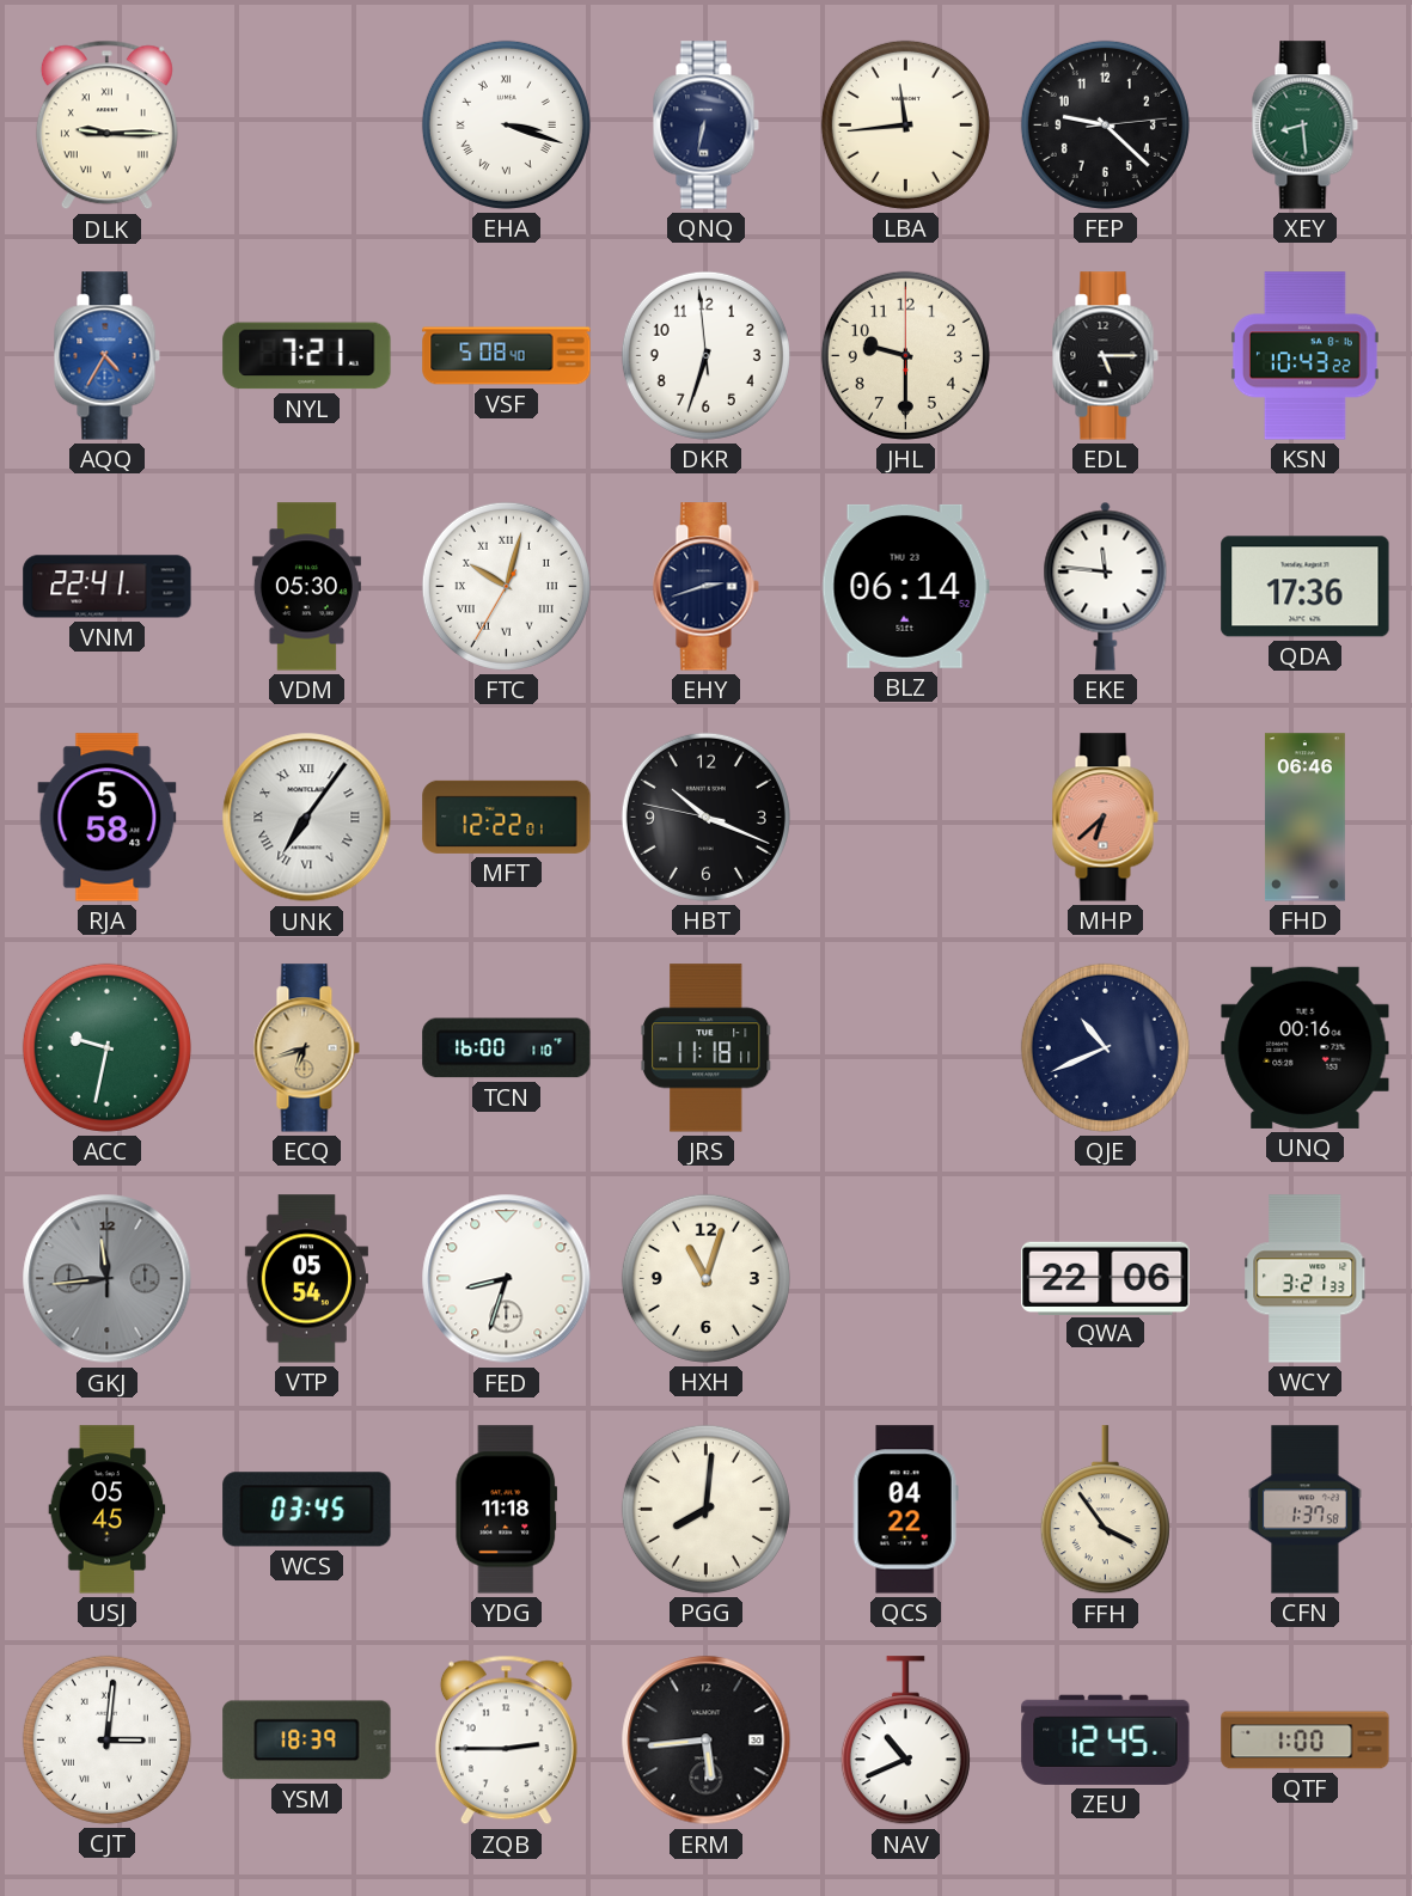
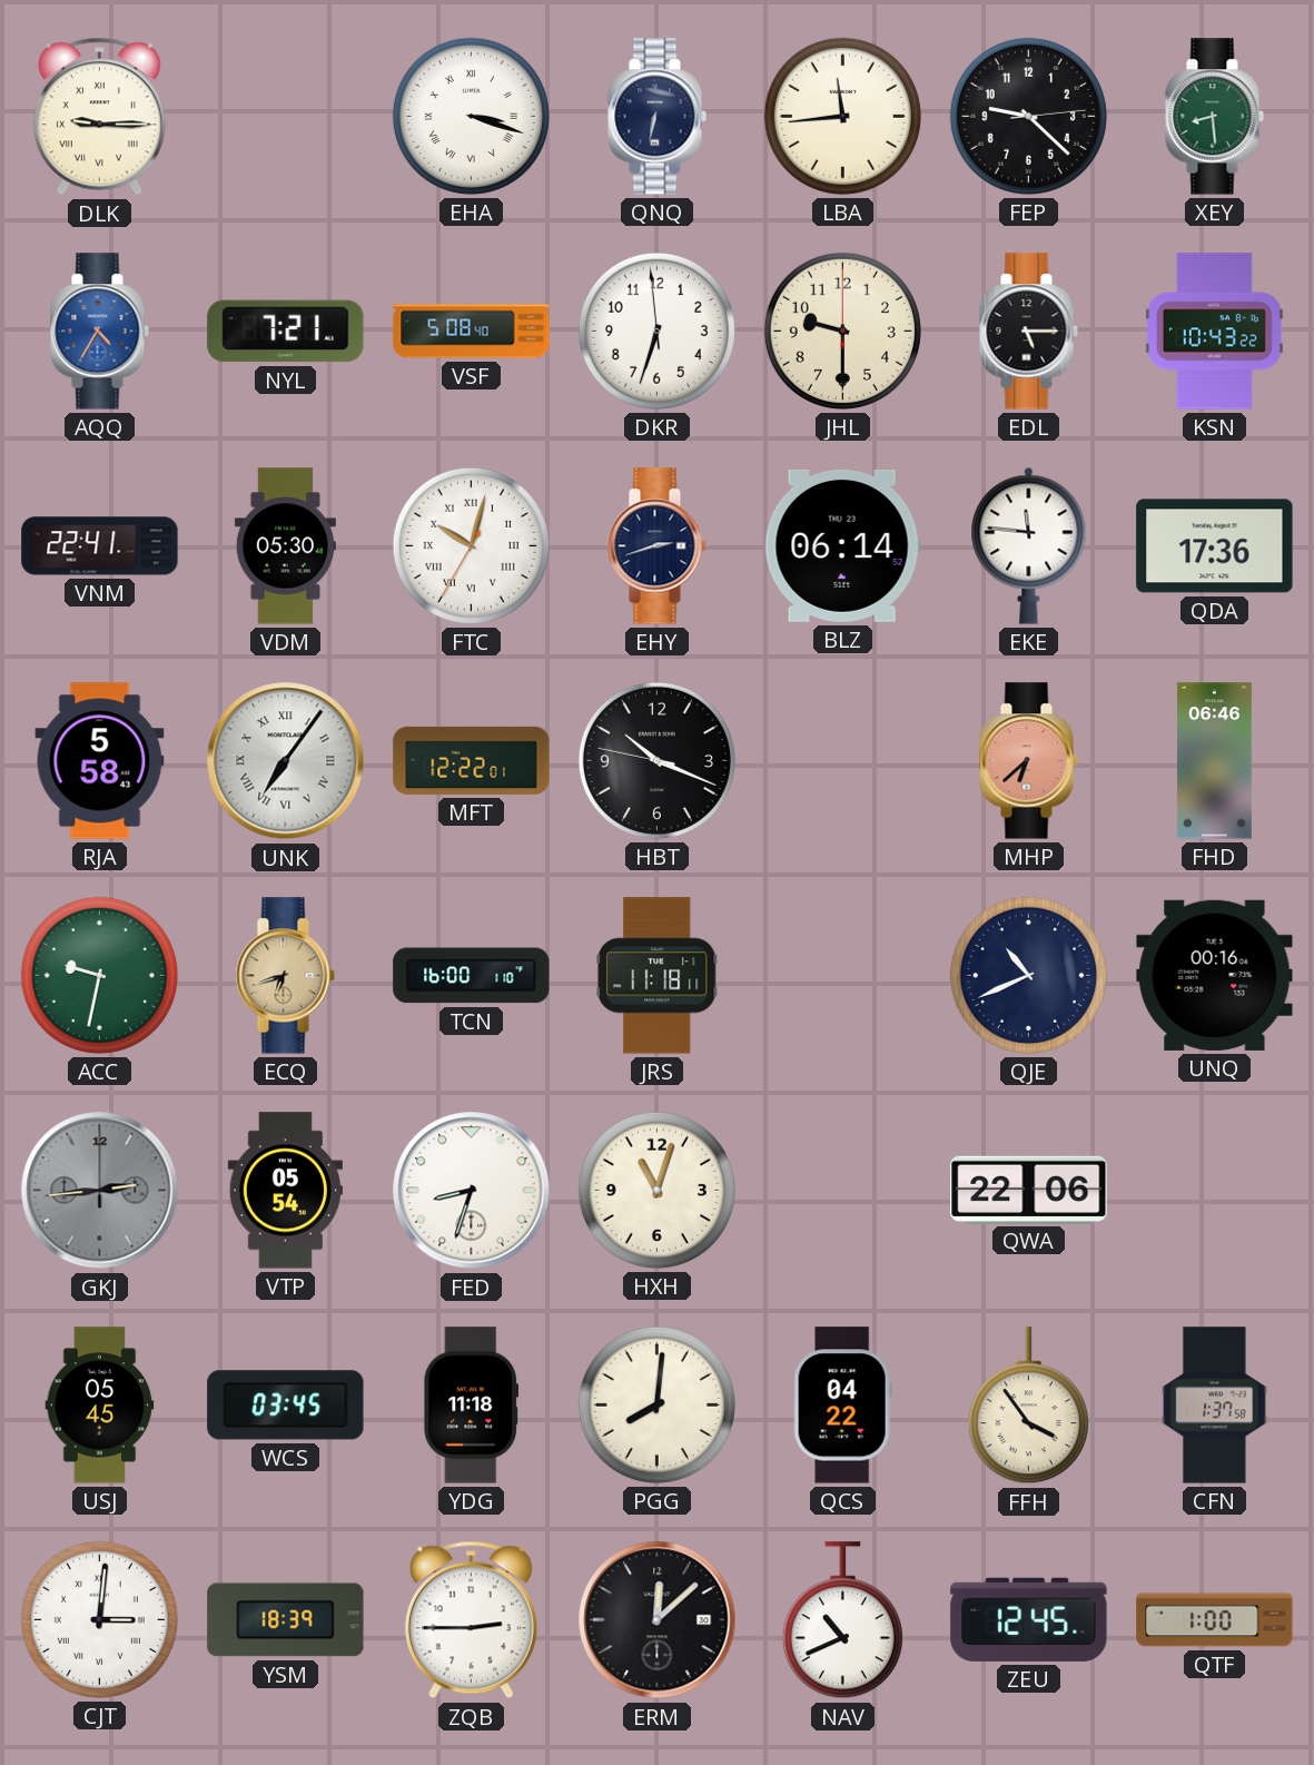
GKJ: 11:44 -> 2:44 (100, 1191)
WCY: 3:21 -> none (1306, 1279)
ERM: 5:44 -> 12:08 (658, 1620)
